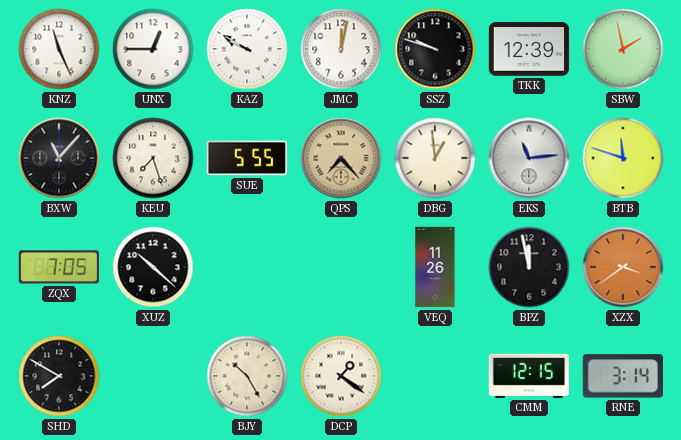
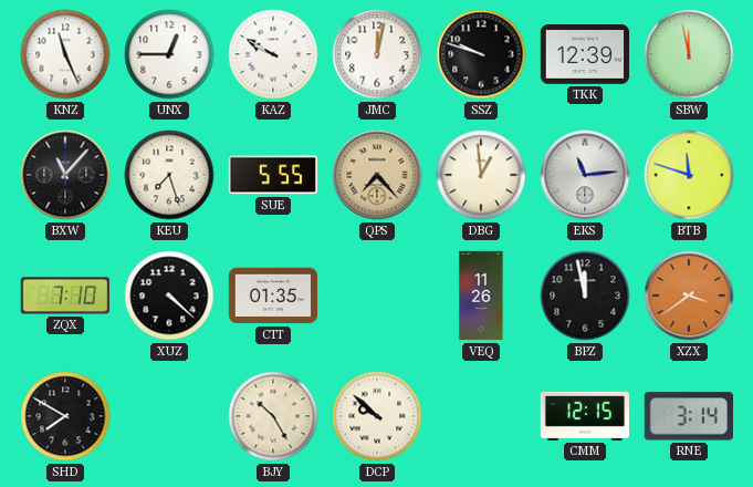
SBW: 1:58 -> 11:58 (689, 54)
ZQX: 7:05 -> 7:10 (64, 296)
XUZ: 10:22 -> 4:22 (169, 296)
CTT: none -> 01:35 (273, 296)
DCP: 1:21 -> 9:52 (377, 416)
